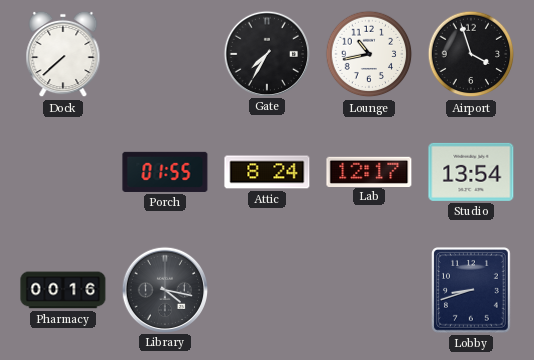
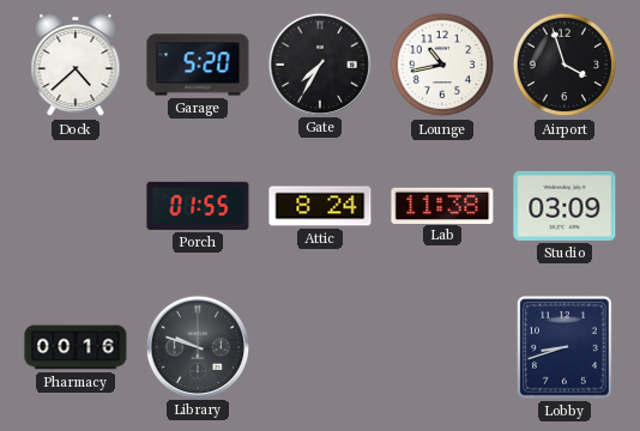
Dock: 7:38 -> 4:38 (76, 65)
Garage: none -> 5:20 (198, 65)
Lab: 12:17 -> 11:38 (442, 205)
Studio: 13:54 -> 03:09 (564, 206)
Library: 4:17 -> 9:48 (197, 346)
